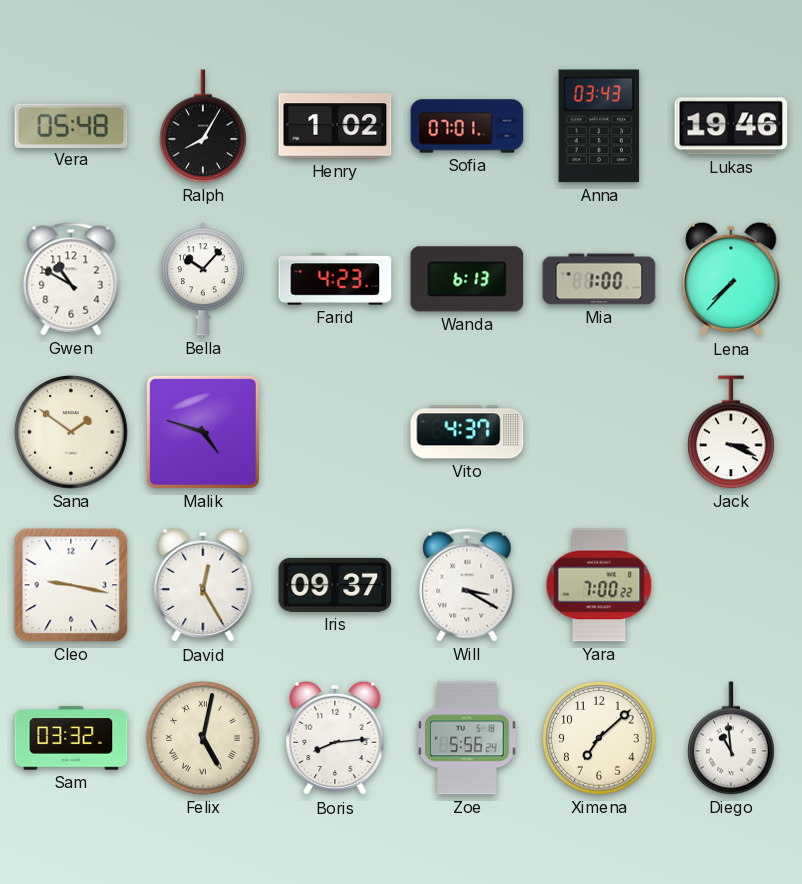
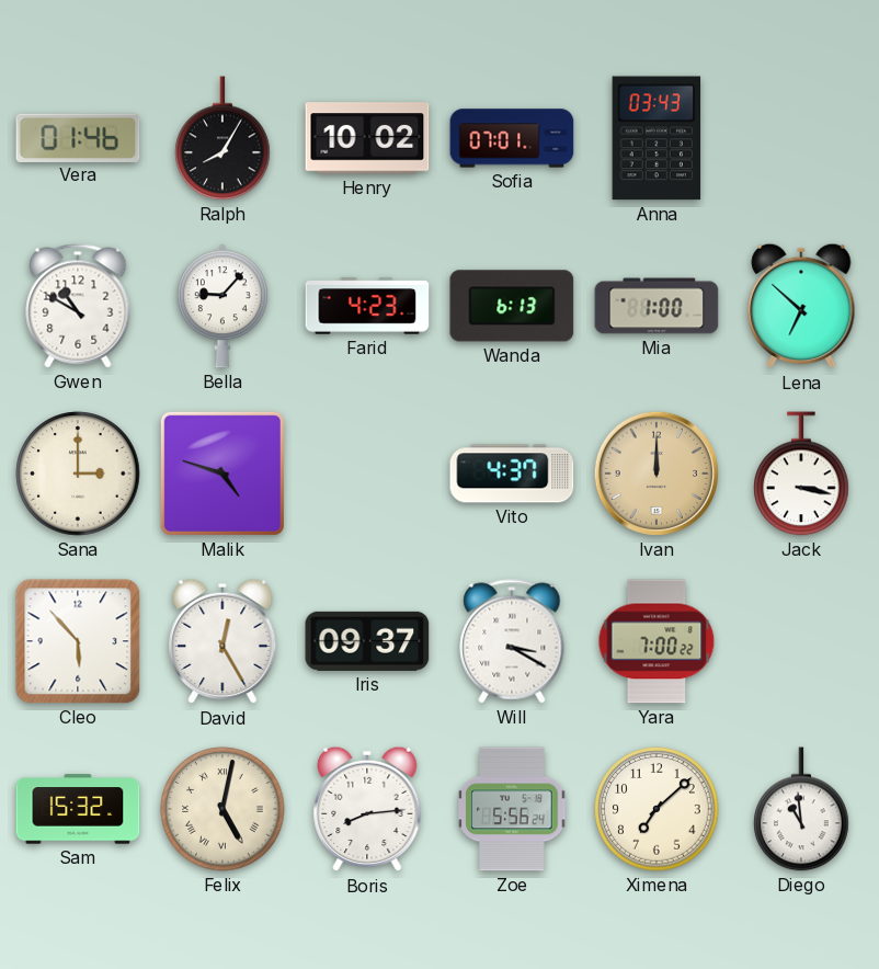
Vera: 05:48 -> 01:46 (78, 137)
Henry: 1:02 -> 10:02 (367, 138)
Lukas: 19:46 -> none (731, 126)
Bella: 10:07 -> 9:07 (222, 306)
Lena: 7:37 -> 6:52 (801, 306)
Sana: 1:51 -> 3:00 (78, 474)
Ivan: none -> 12:00 (657, 474)
Jack: 3:19 -> 3:17 (801, 474)
Cleo: 9:17 -> 5:53 (78, 641)
Sam: 03:32 -> 15:32 (78, 809)
